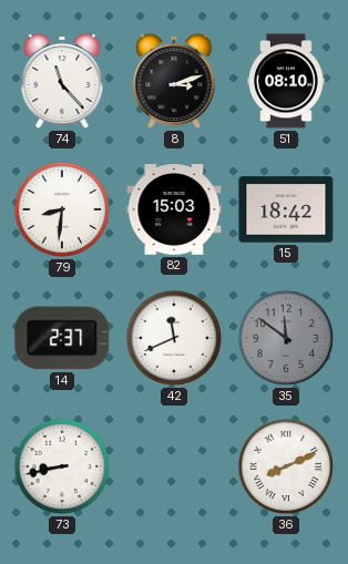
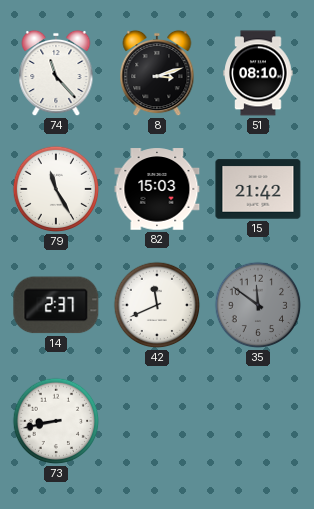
79: 8:31 -> 11:25 (56, 189)
15: 18:42 -> 21:42 (258, 189)
36: 8:11 -> none (286, 466)
